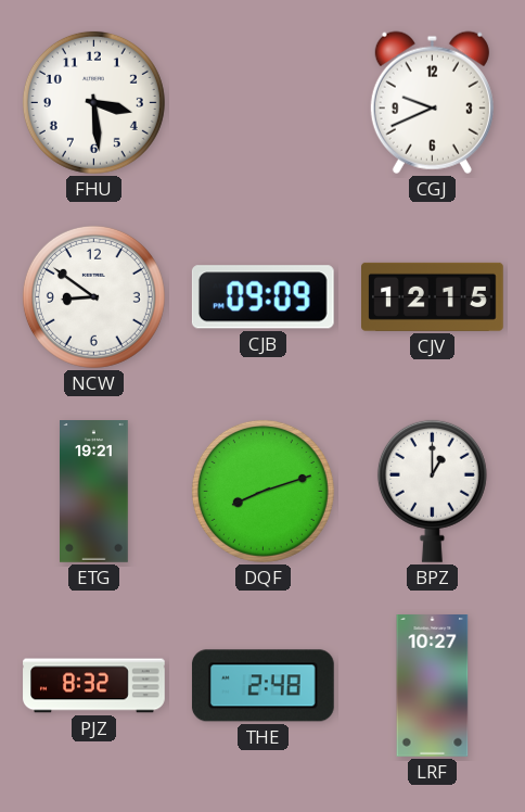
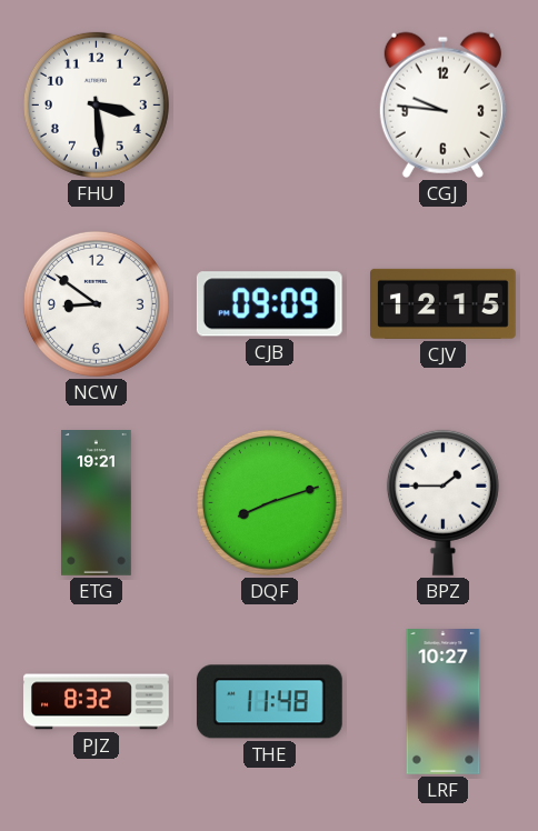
CGJ: 9:41 -> 9:46 (442, 104)
BPZ: 1:00 -> 1:45 (442, 502)
THE: 2:48 -> 11:48 (269, 702)
